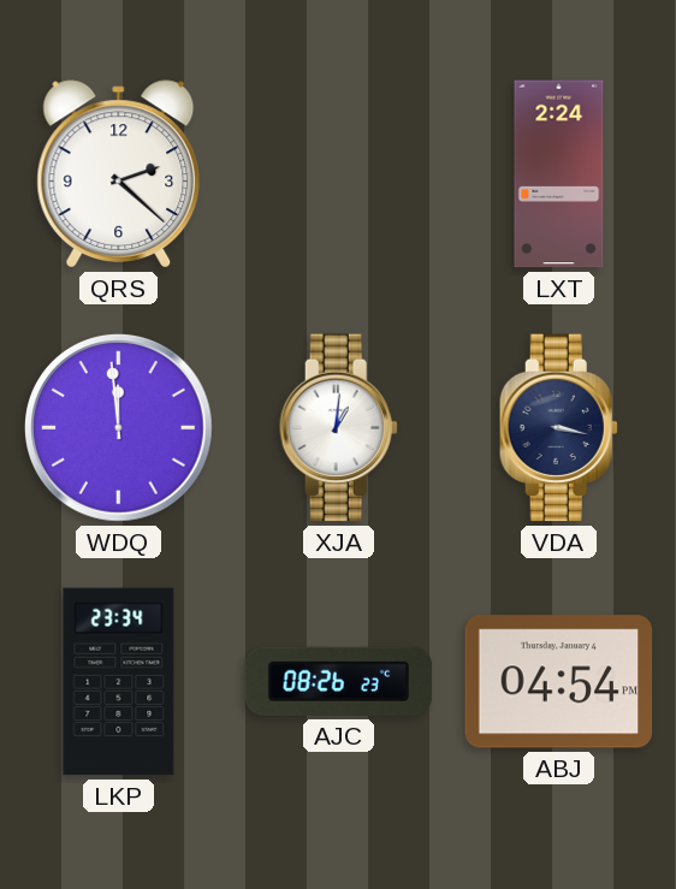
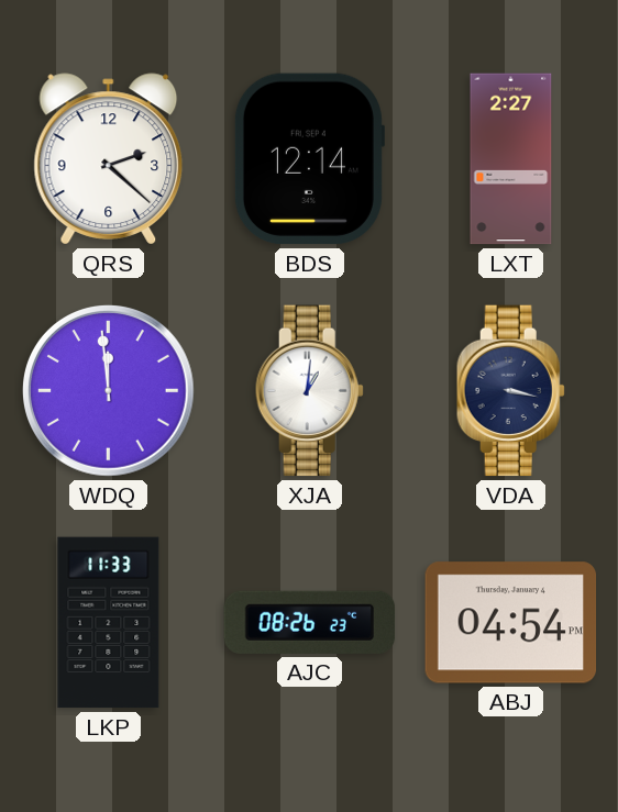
BDS: none -> 12:14 (309, 159)
LXT: 2:24 -> 2:27 (511, 159)
LKP: 23:34 -> 11:33 (109, 623)
